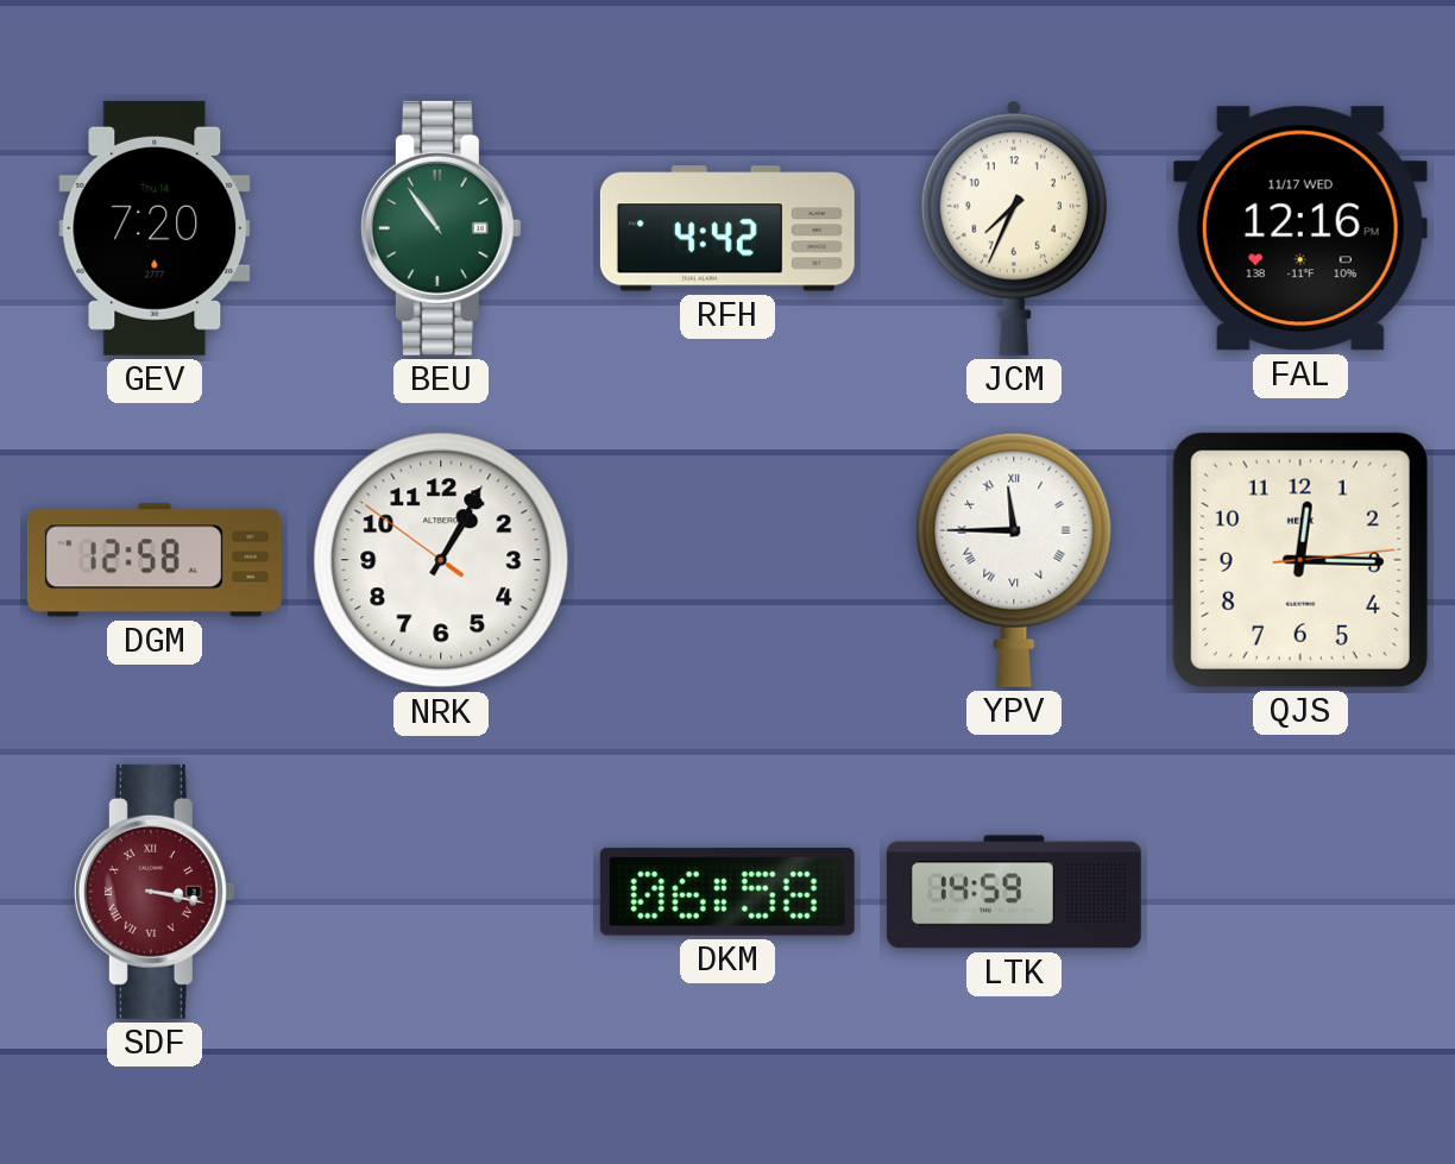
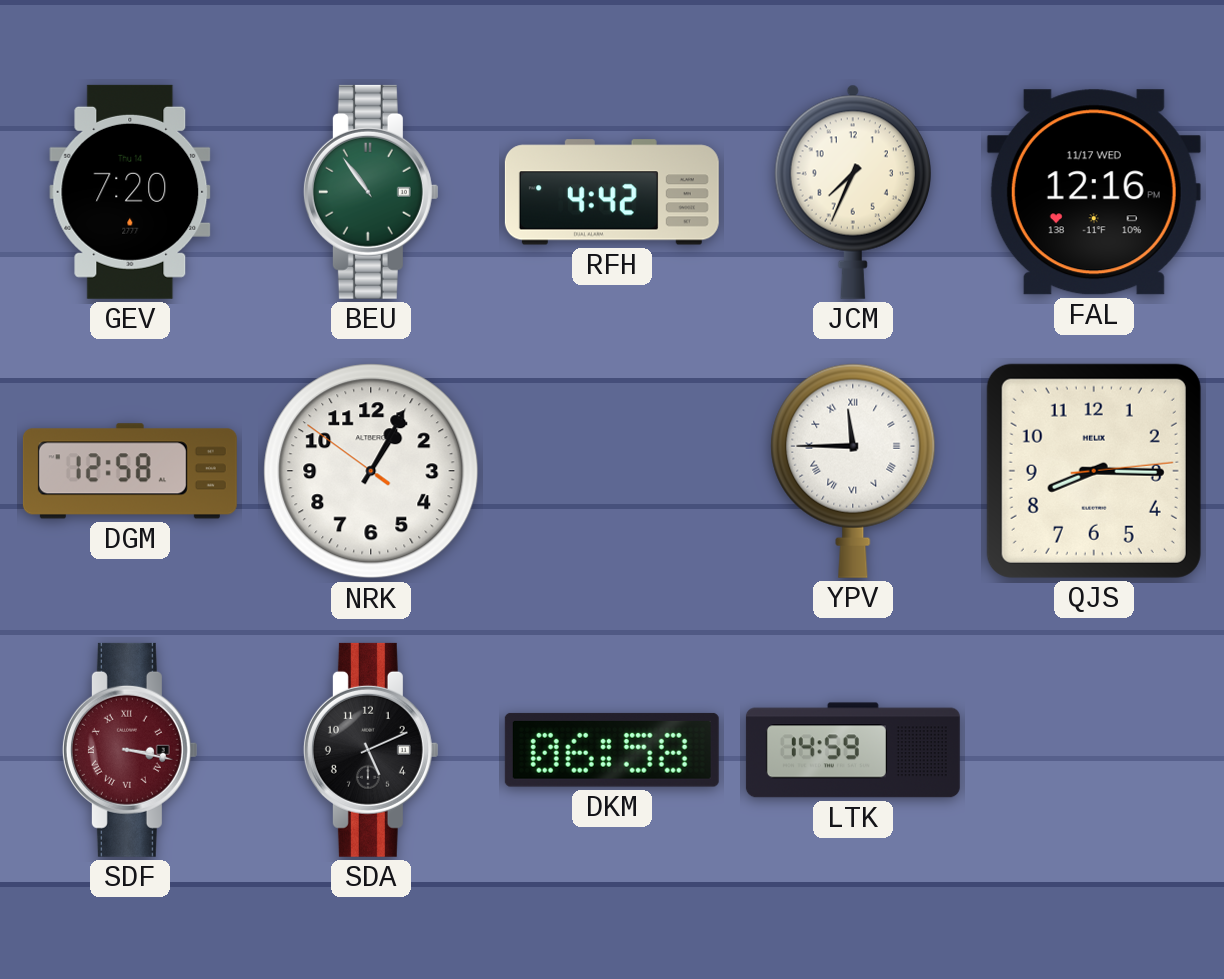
QJS: 12:15 -> 8:15 (1094, 471)
SDA: none -> 5:11 (371, 750)
